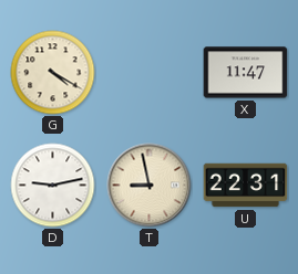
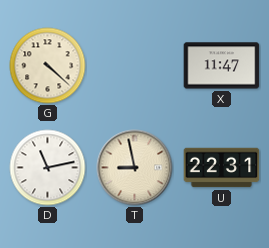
G: 4:20 -> 4:22 (48, 66)
D: 9:13 -> 11:13 (48, 168)
